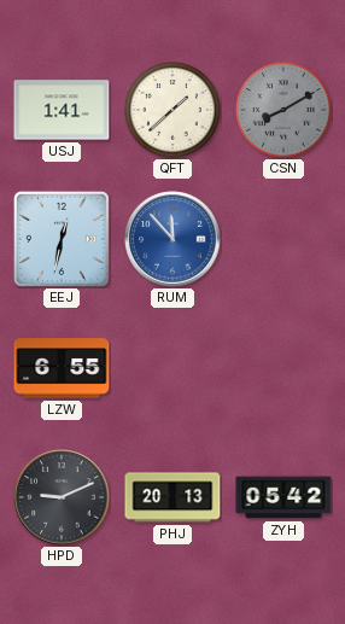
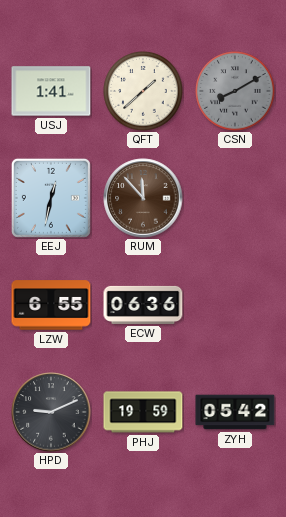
RUM dial: blue -> brown (143, 198)
ECW: none -> 06:36 (143, 305)
PHJ: 20:13 -> 19:59 (143, 412)
